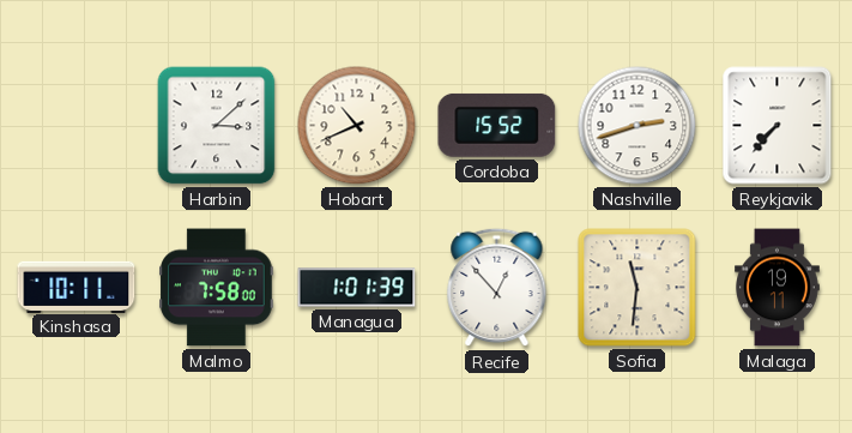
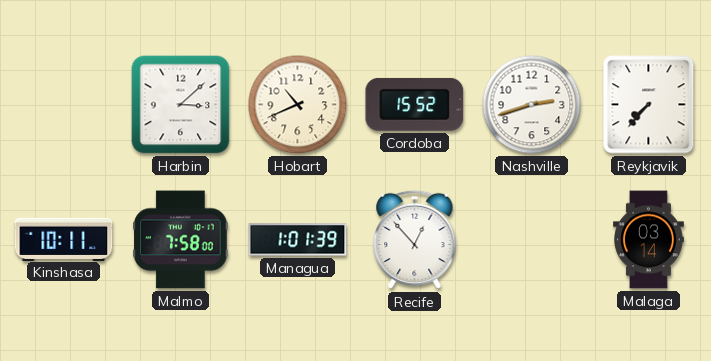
Sofia: 11:31 -> none (638, 288)
Malaga: 19:11 -> 03:14 (649, 240)
